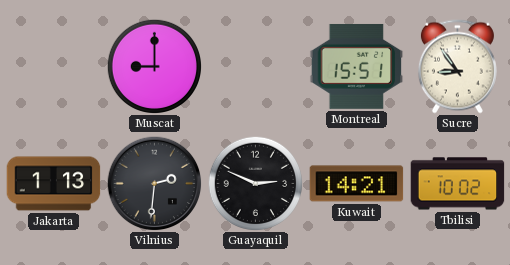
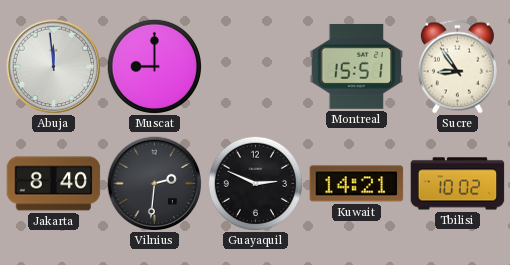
Abuja: none -> 11:59 (53, 66)
Jakarta: 1:13 -> 8:40 (54, 184)
